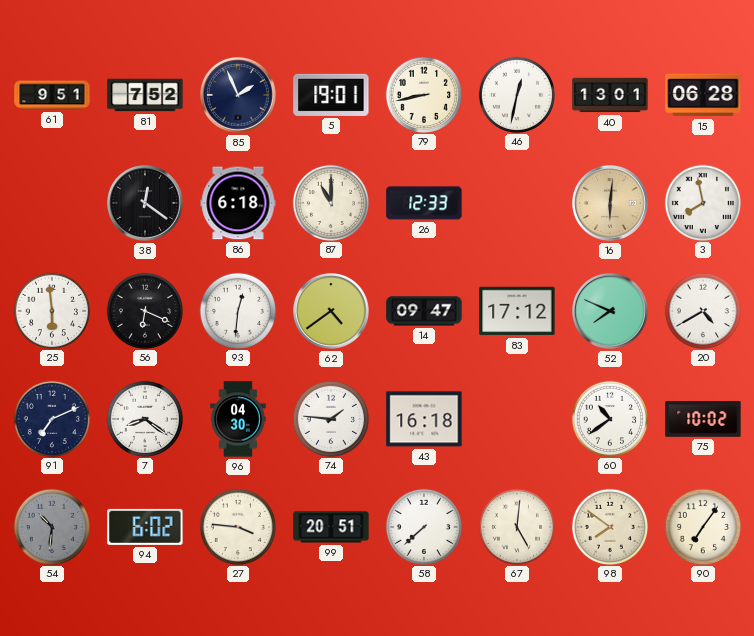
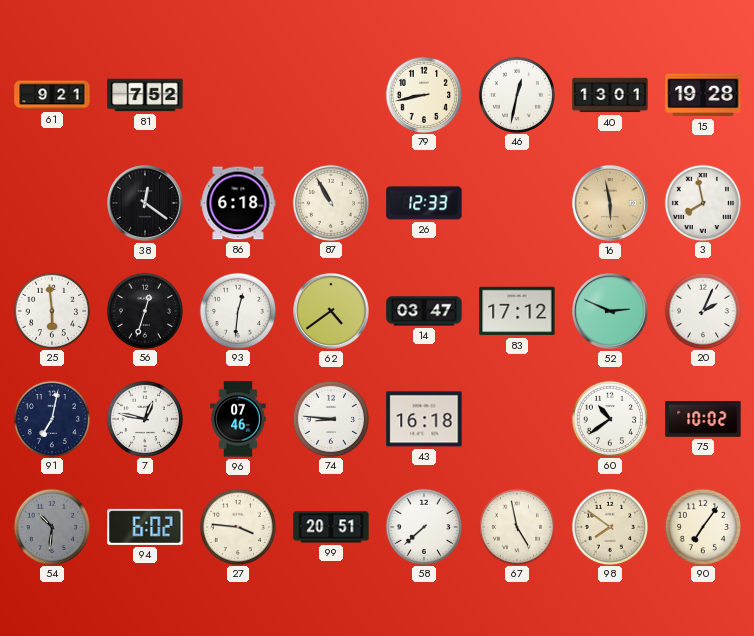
61: 9:51 -> 9:21 (52, 95)
85: 1:56 -> none (239, 96)
5: 19:01 -> none (331, 95)
15: 06:28 -> 19:28 (703, 95)
87: 11:00 -> 10:55 (330, 202)
16: 6:01 -> 5:58 (611, 204)
56: 6:19 -> 12:33 (144, 310)
14: 09:47 -> 03:47 (424, 311)
52: 7:49 -> 2:49 (611, 312)
20: 4:40 -> 2:04 (702, 310)
91: 7:11 -> 7:02 (51, 418)
7: 8:21 -> 12:47 (144, 418)
96: 04:30 -> 07:46 (238, 419)
74: 1:46 -> 8:46 (330, 418)
67: 5:01 -> 4:58 (516, 526)
